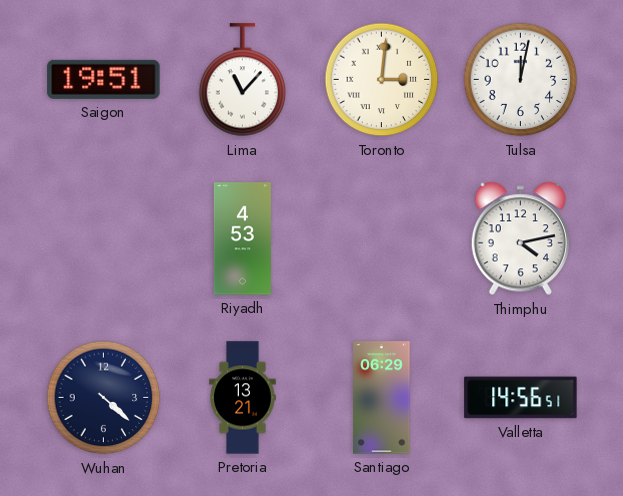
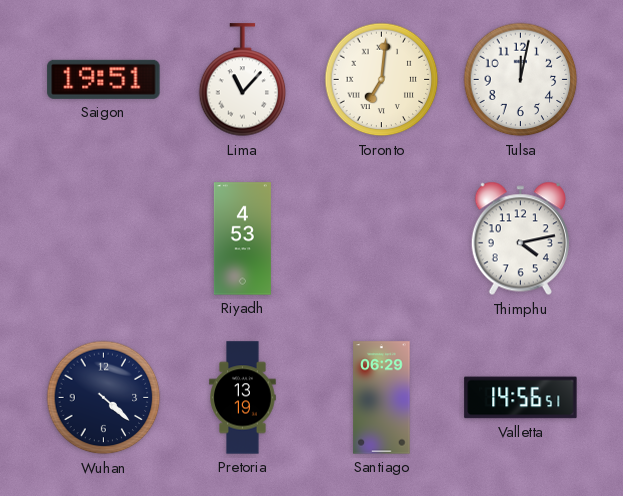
Toronto: 3:01 -> 7:01 (382, 80)
Pretoria: 13:21 -> 13:19 (243, 398)
